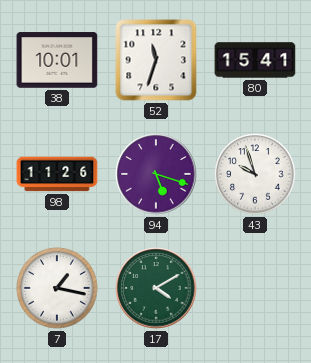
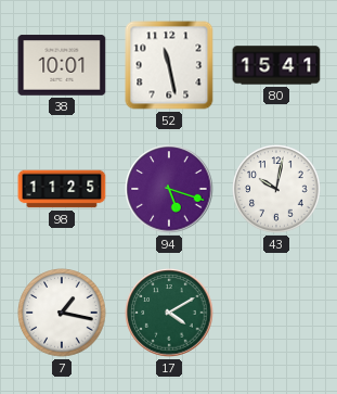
52: 11:33 -> 11:28 (169, 65)
98: 11:26 -> 11:25 (62, 189)
43: 9:57 -> 10:02 (276, 189)
